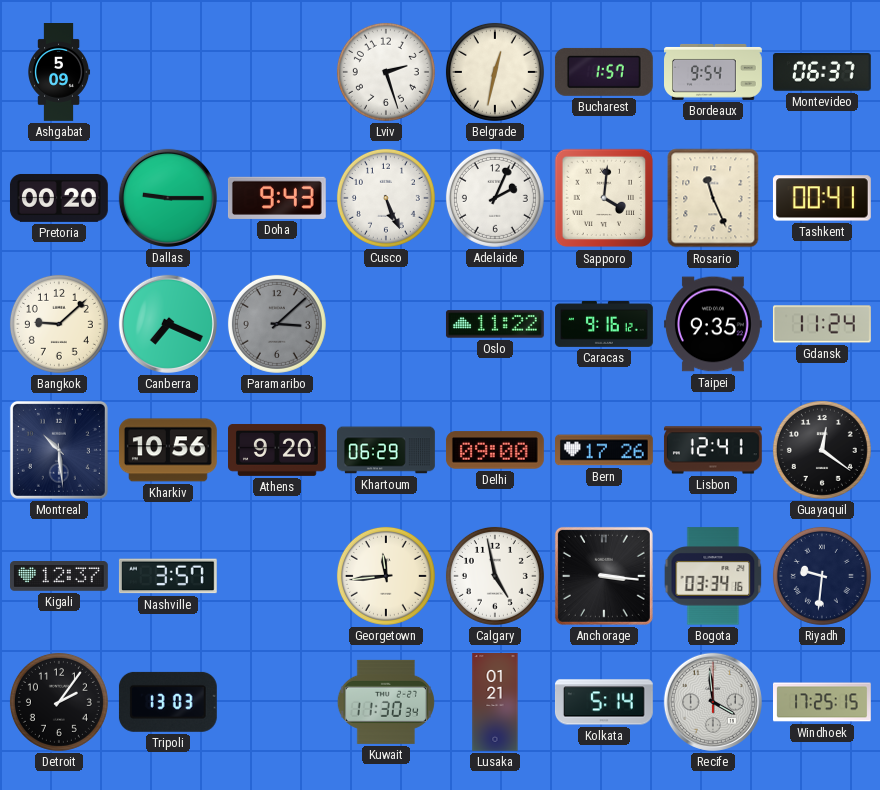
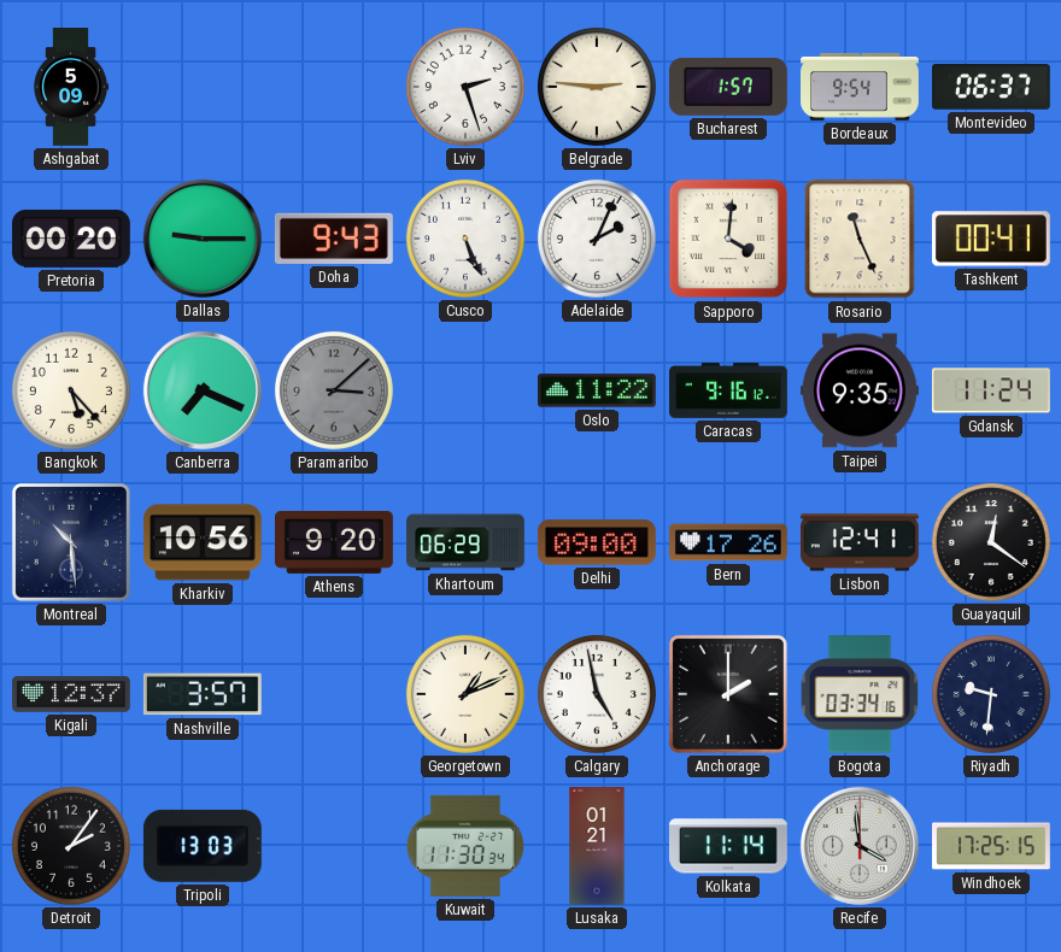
Belgrade: 12:32 -> 2:46 (597, 87)
Bangkok: 9:08 -> 5:23 (71, 390)
Georgetown: 11:44 -> 1:11 (465, 694)
Anchorage: 3:16 -> 2:00 (728, 694)
Kolkata: 5:14 -> 11:14 (729, 846)
